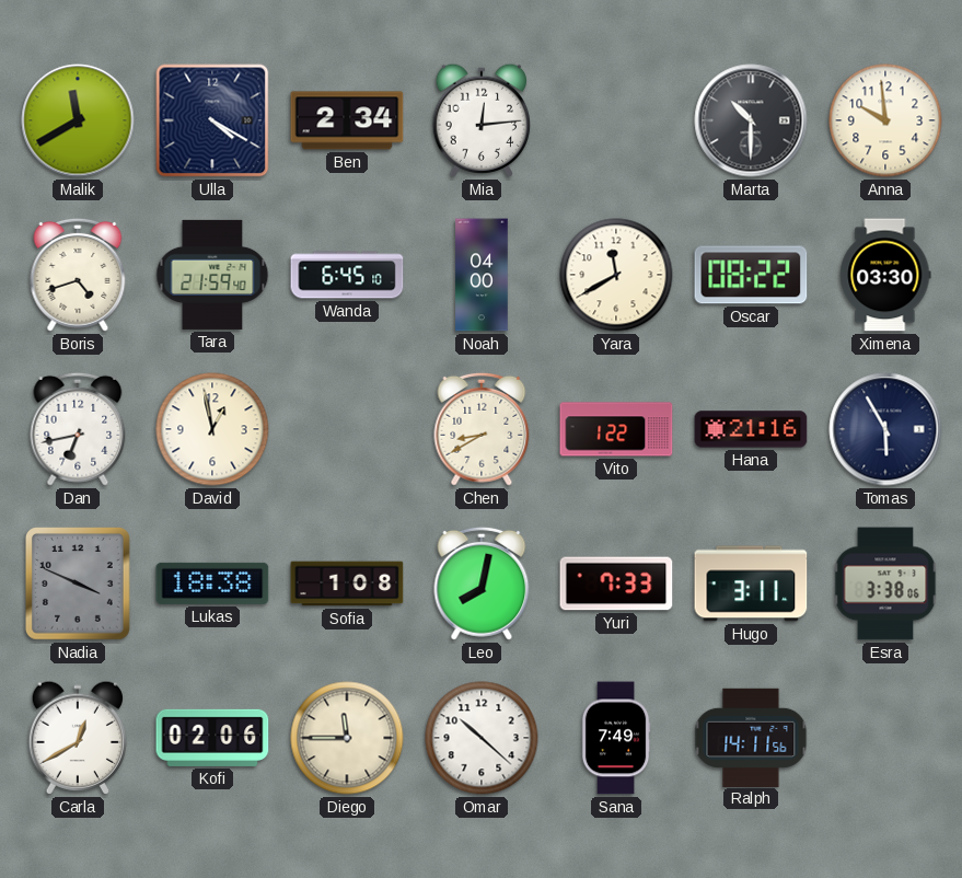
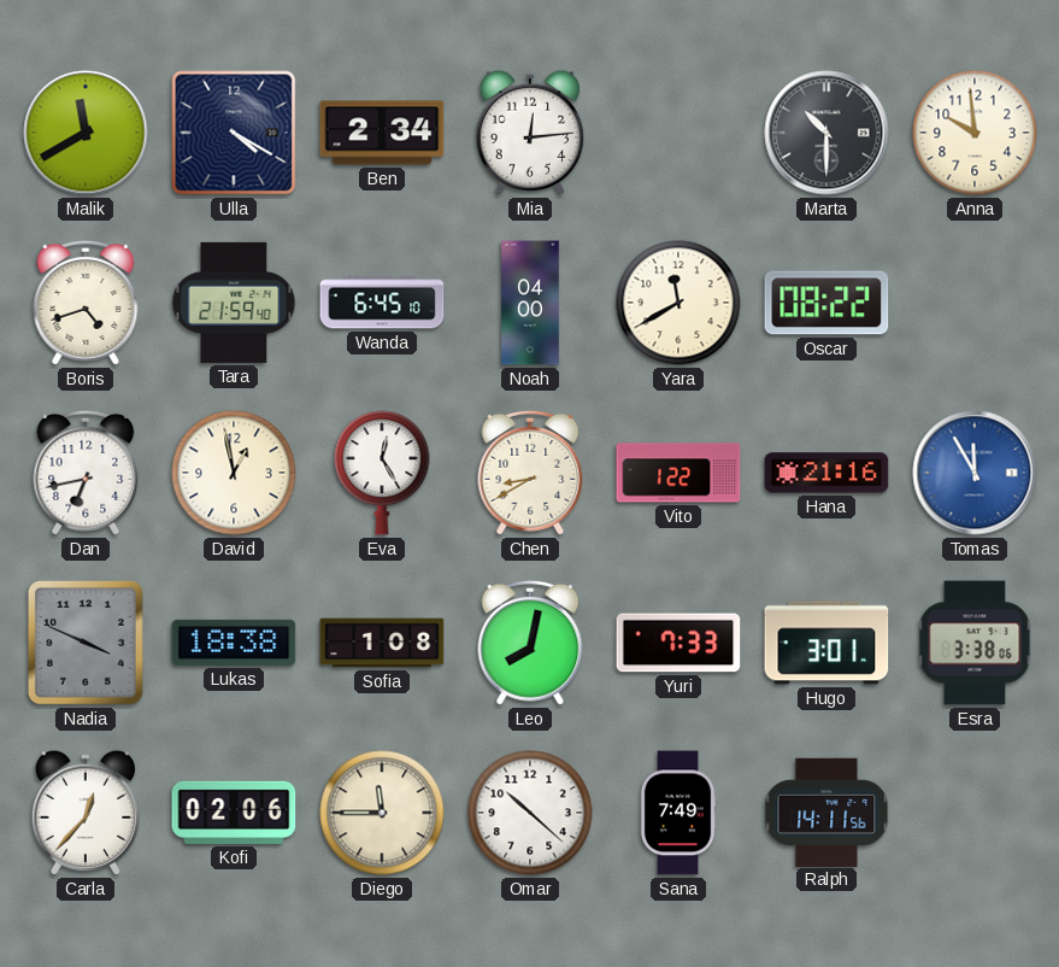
Ximena: 03:30 -> none (885, 275)
Eva: none -> 12:25 (382, 473)
Tomas: 5:55 -> 11:55 (975, 473)
Tomas dial: navy -> blue (975, 473)
Hugo: 3:11 -> 3:01 (826, 643)
Carla: 12:40 -> 12:37 (84, 813)
